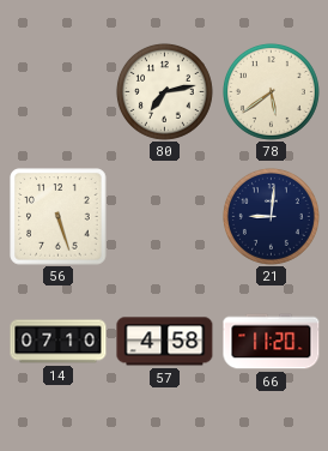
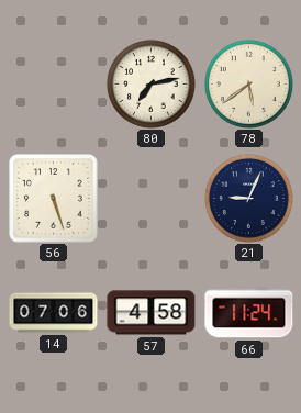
21: 9:01 -> 9:04 (248, 198)
14: 07:10 -> 07:06 (54, 313)
66: 11:20 -> 11:24 (249, 313)
